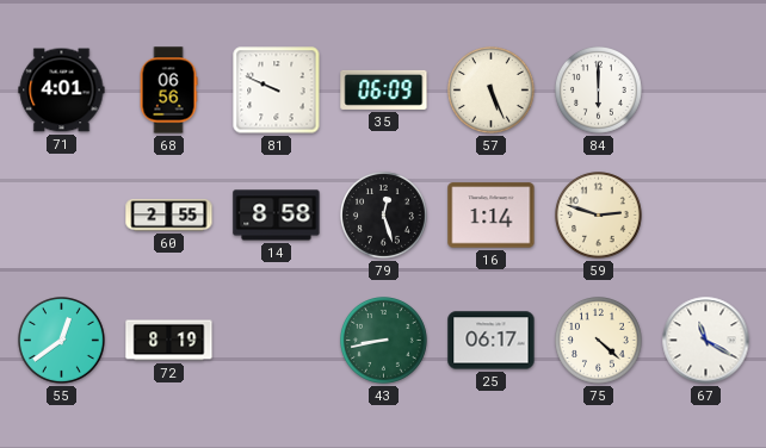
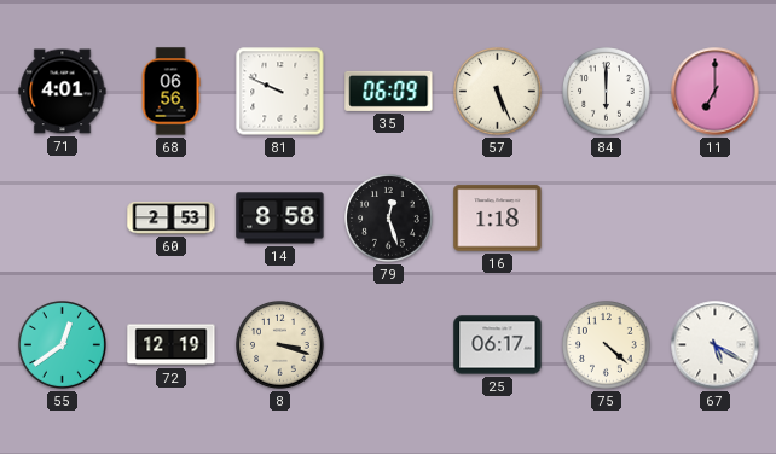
11: none -> 7:00 (716, 92)
60: 2:55 -> 2:53 (172, 219)
16: 1:14 -> 1:18 (498, 219)
59: 2:48 -> none (599, 216)
72: 8:19 -> 12:19 (172, 345)
8: none -> 3:18 (280, 345)
43: 8:43 -> none (384, 341)
67: 11:20 -> 5:20 (716, 345)
